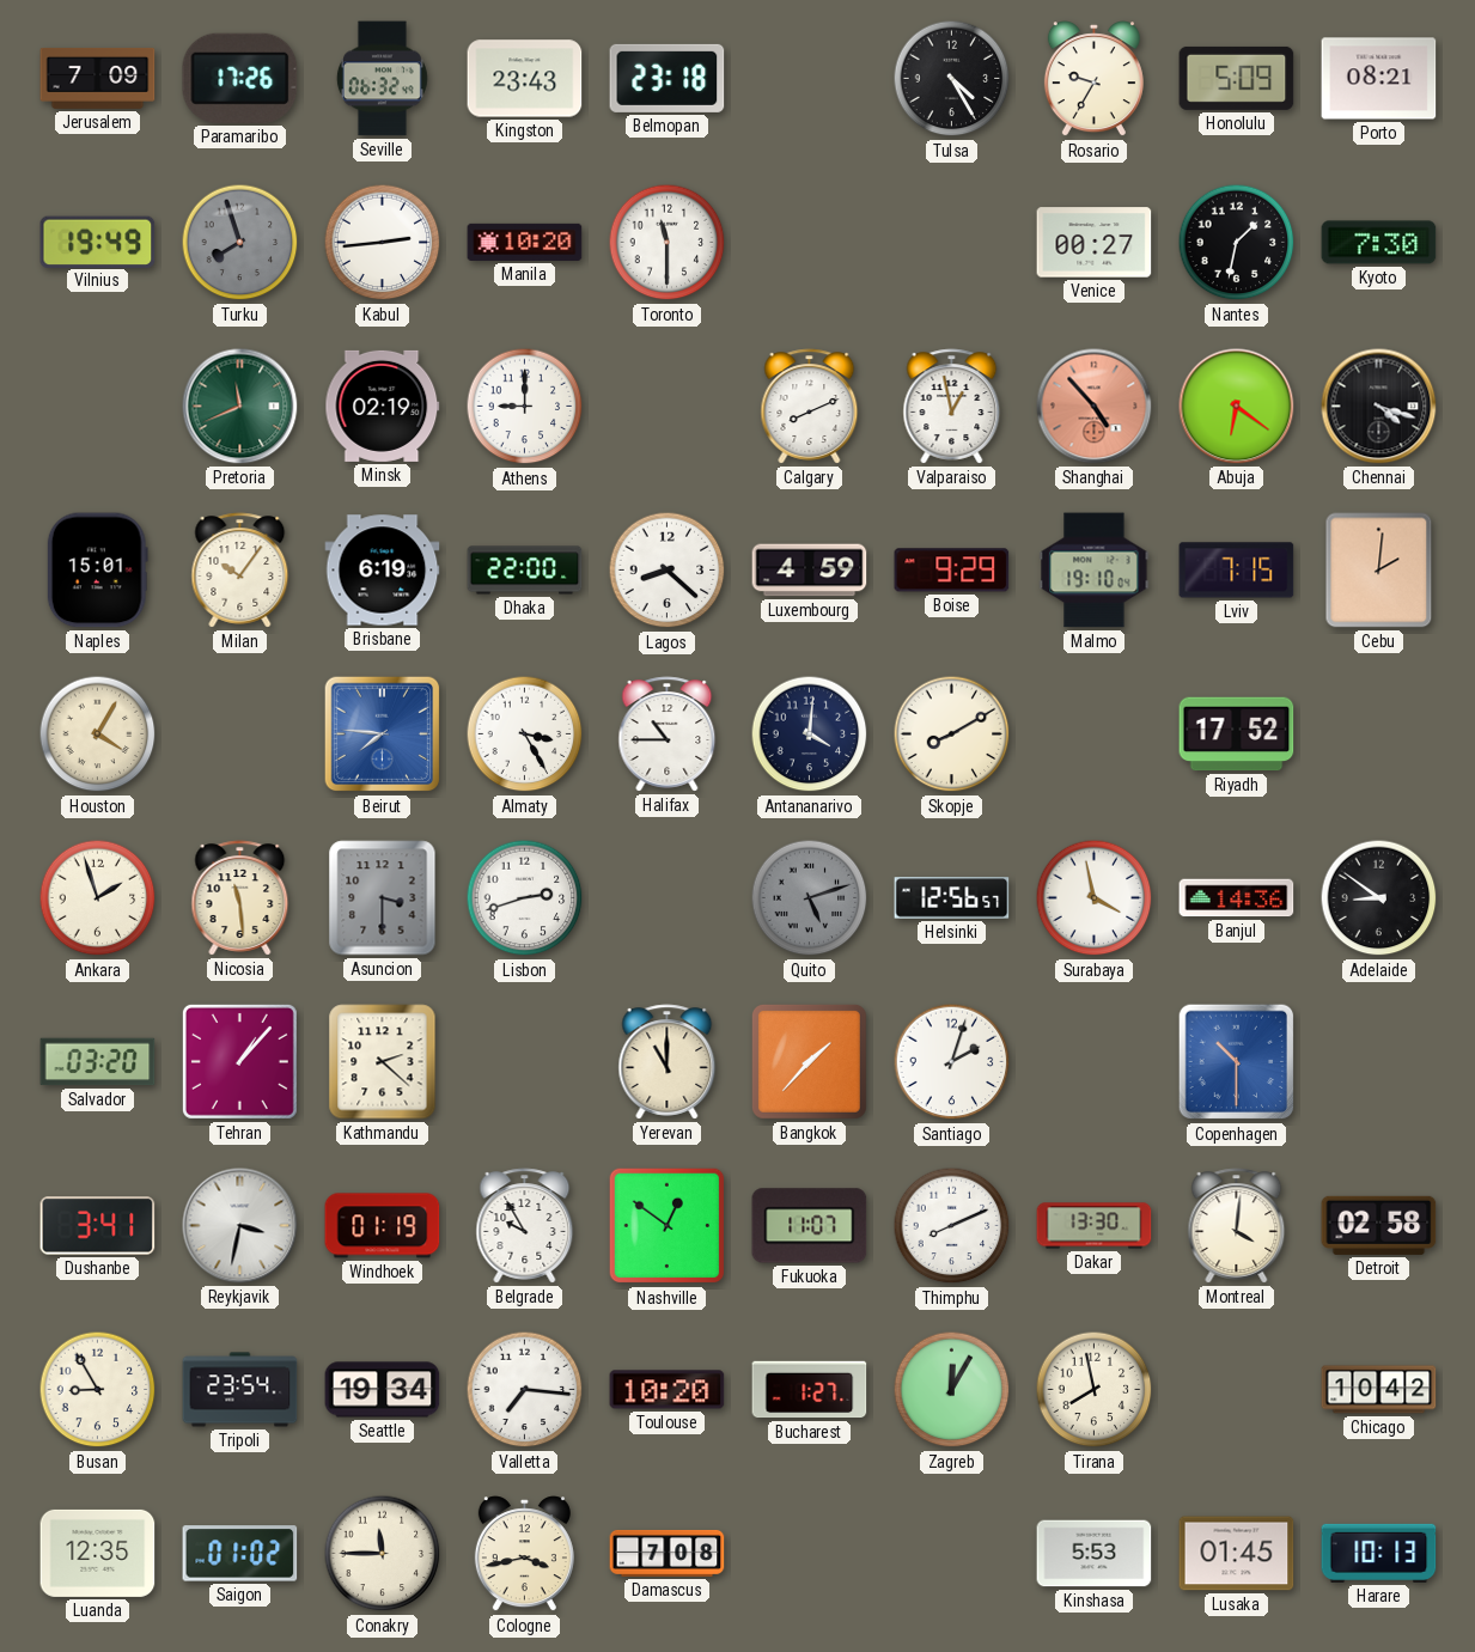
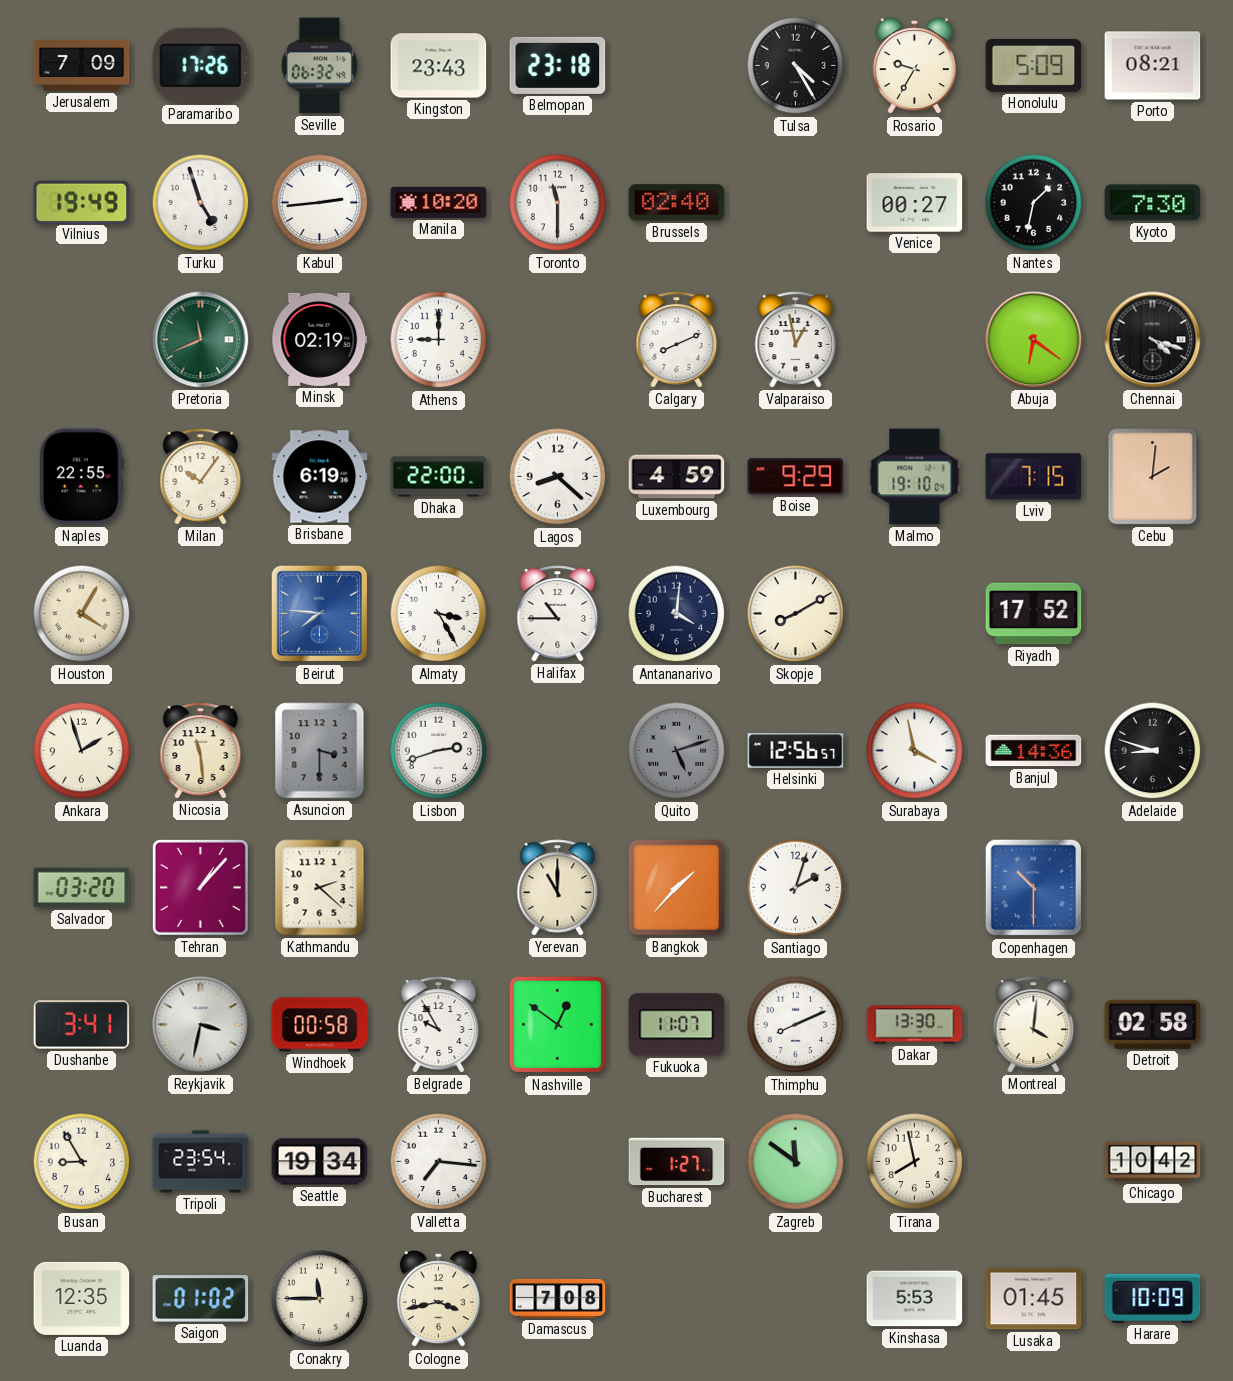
Turku: 7:57 -> 4:57 (201, 203)
Turku dial: grey -> white (201, 203)
Brussels: none -> 02:40 (677, 203)
Shanghai: 4:53 -> none (1095, 407)
Naples: 15:01 -> 22:55 (81, 477)
Adelaide: 8:51 -> 8:48 (1153, 751)
Windhoek: 01:19 -> 00:58 (320, 1025)
Toulouse: 10:20 -> none (668, 1390)
Zagreb: 12:05 -> 11:51 (796, 1162)
Harare: 10:13 -> 10:09 (1153, 1298)
